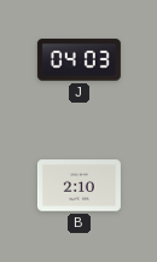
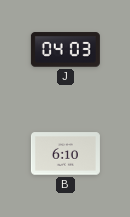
B: 2:10 -> 6:10 (65, 154)
